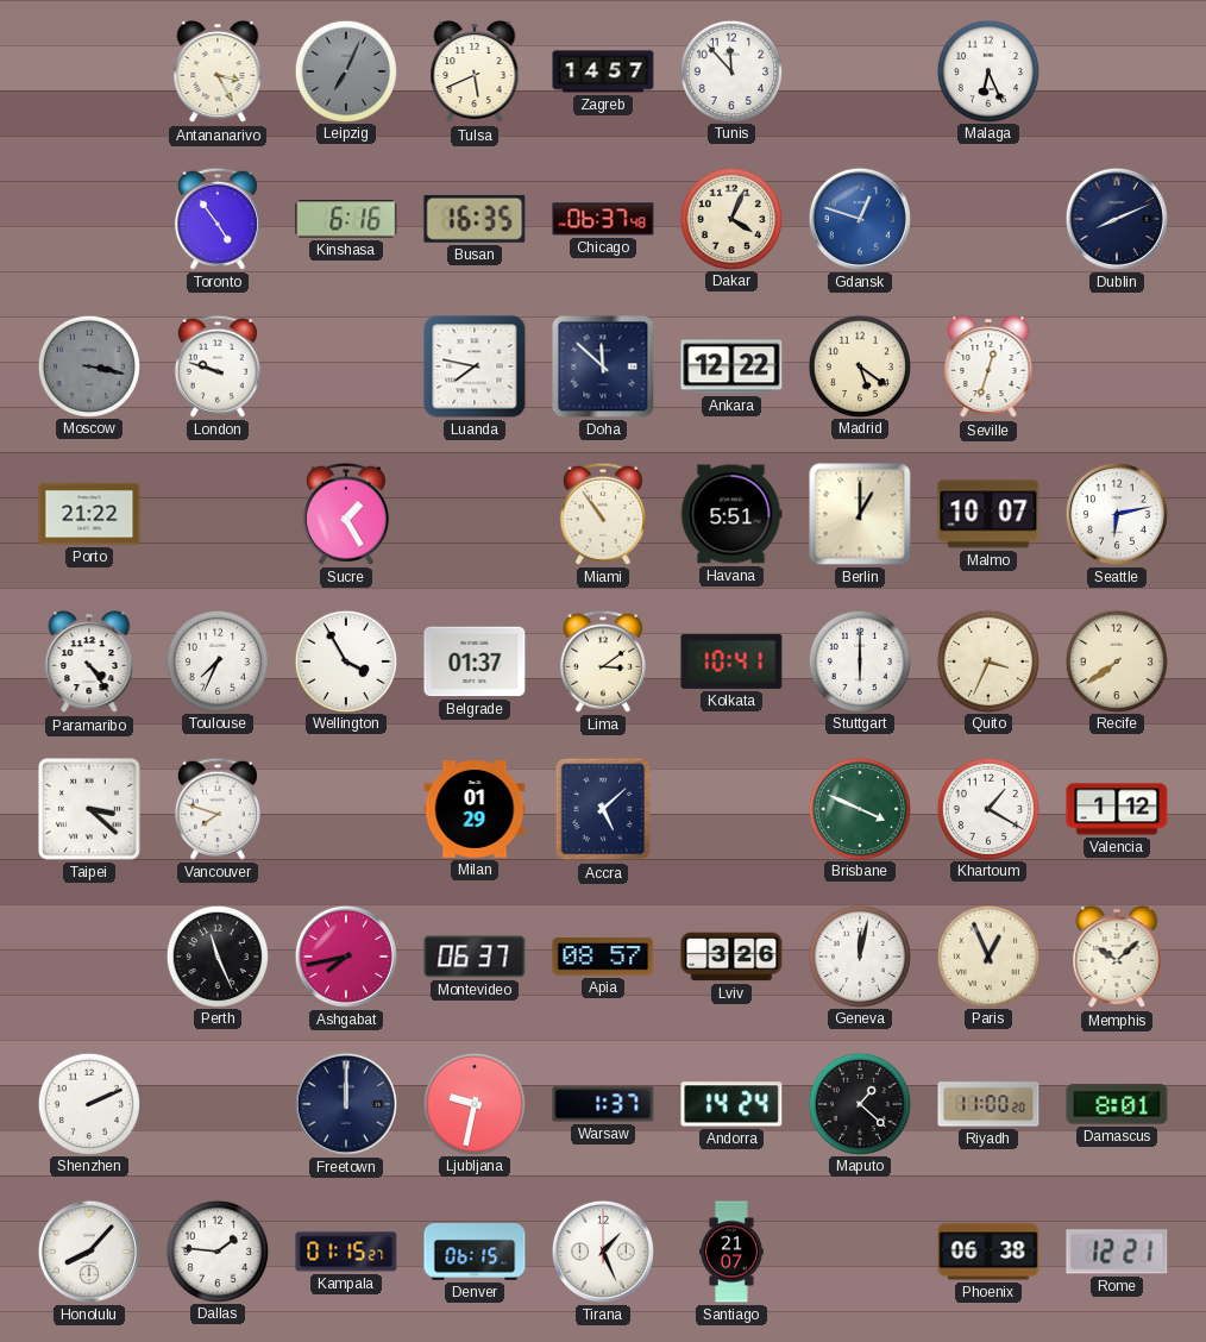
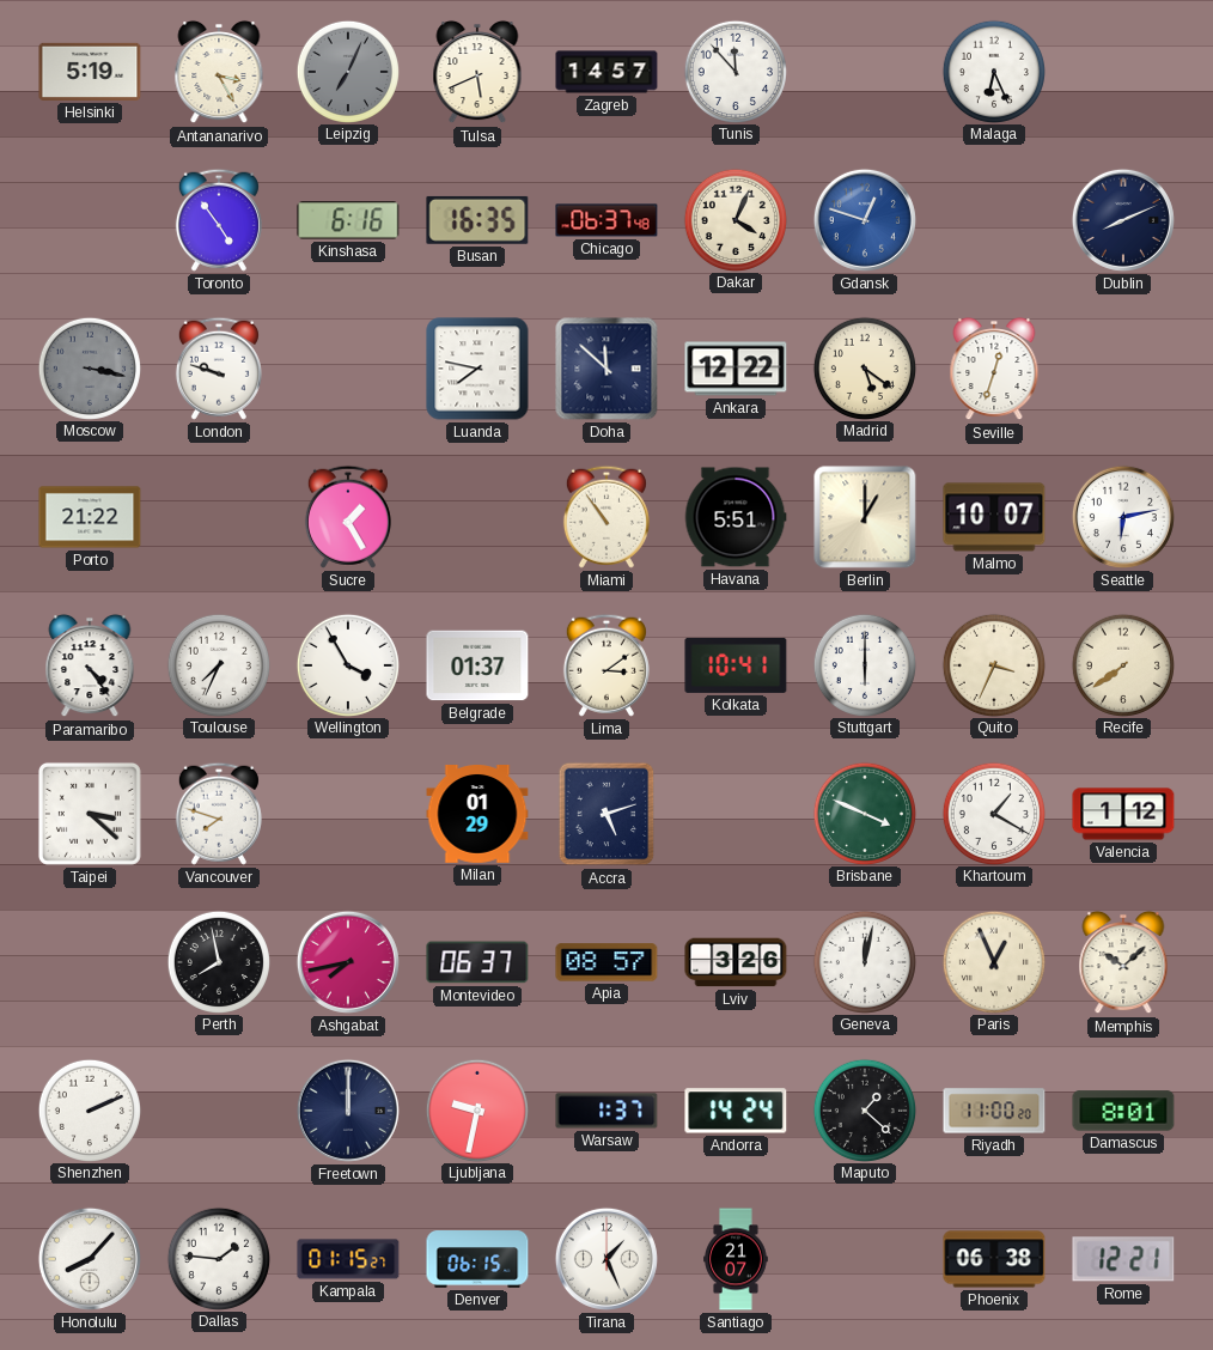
Helsinki: none -> 5:19 (90, 72)
Accra: 5:08 -> 5:12 (606, 814)
Perth: 11:26 -> 7:58 (218, 961)
